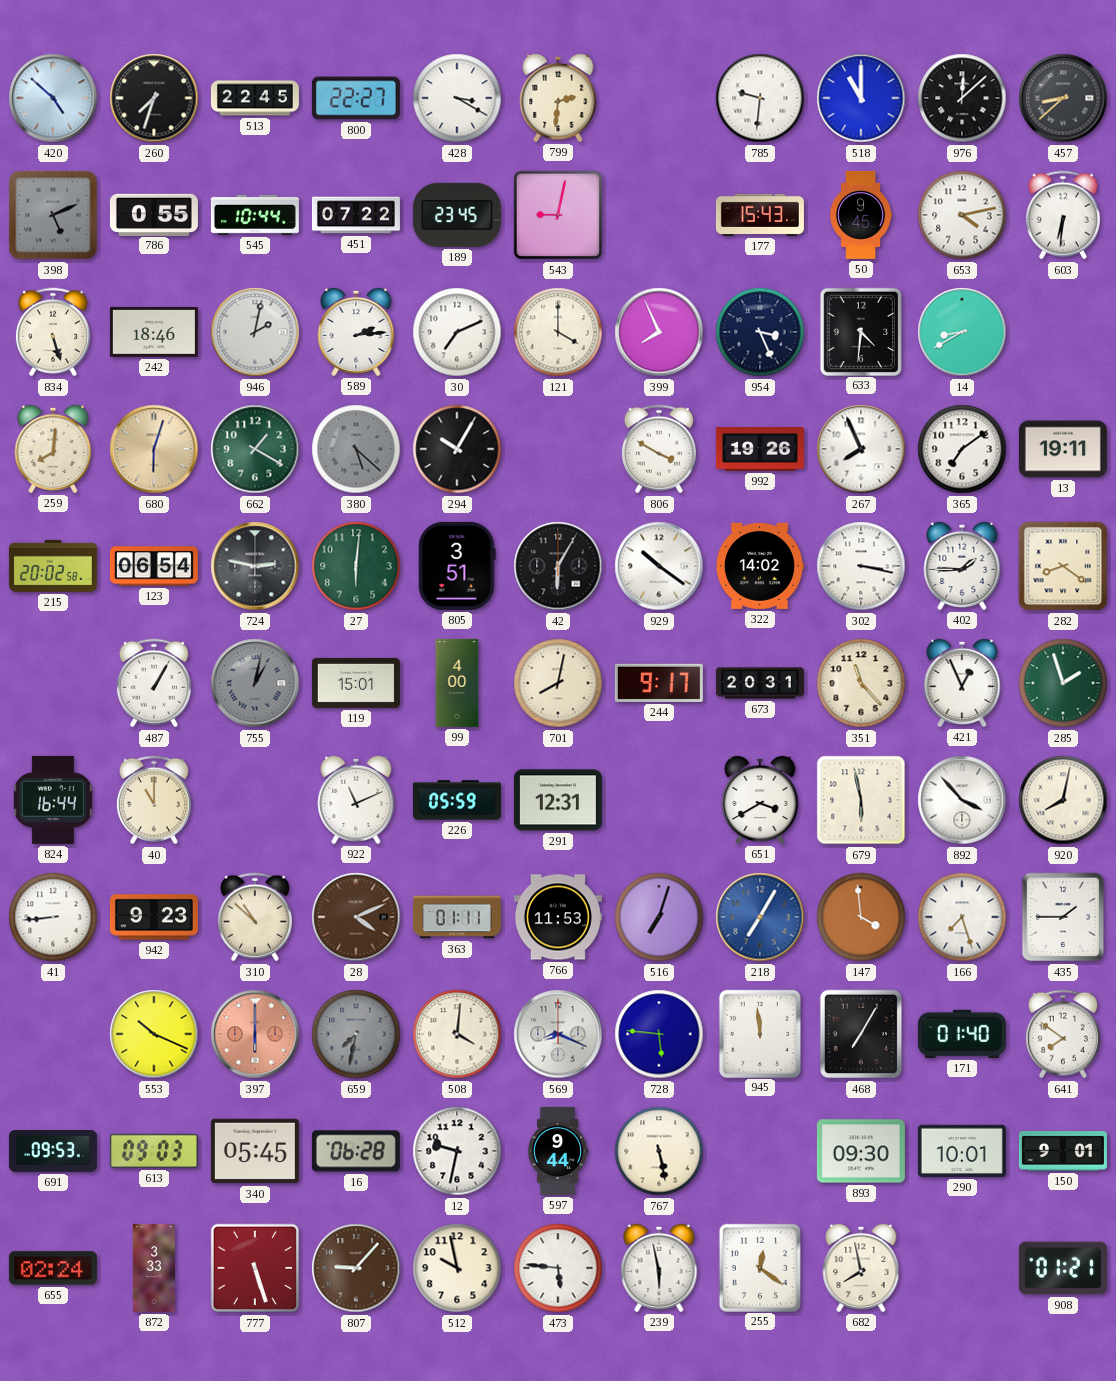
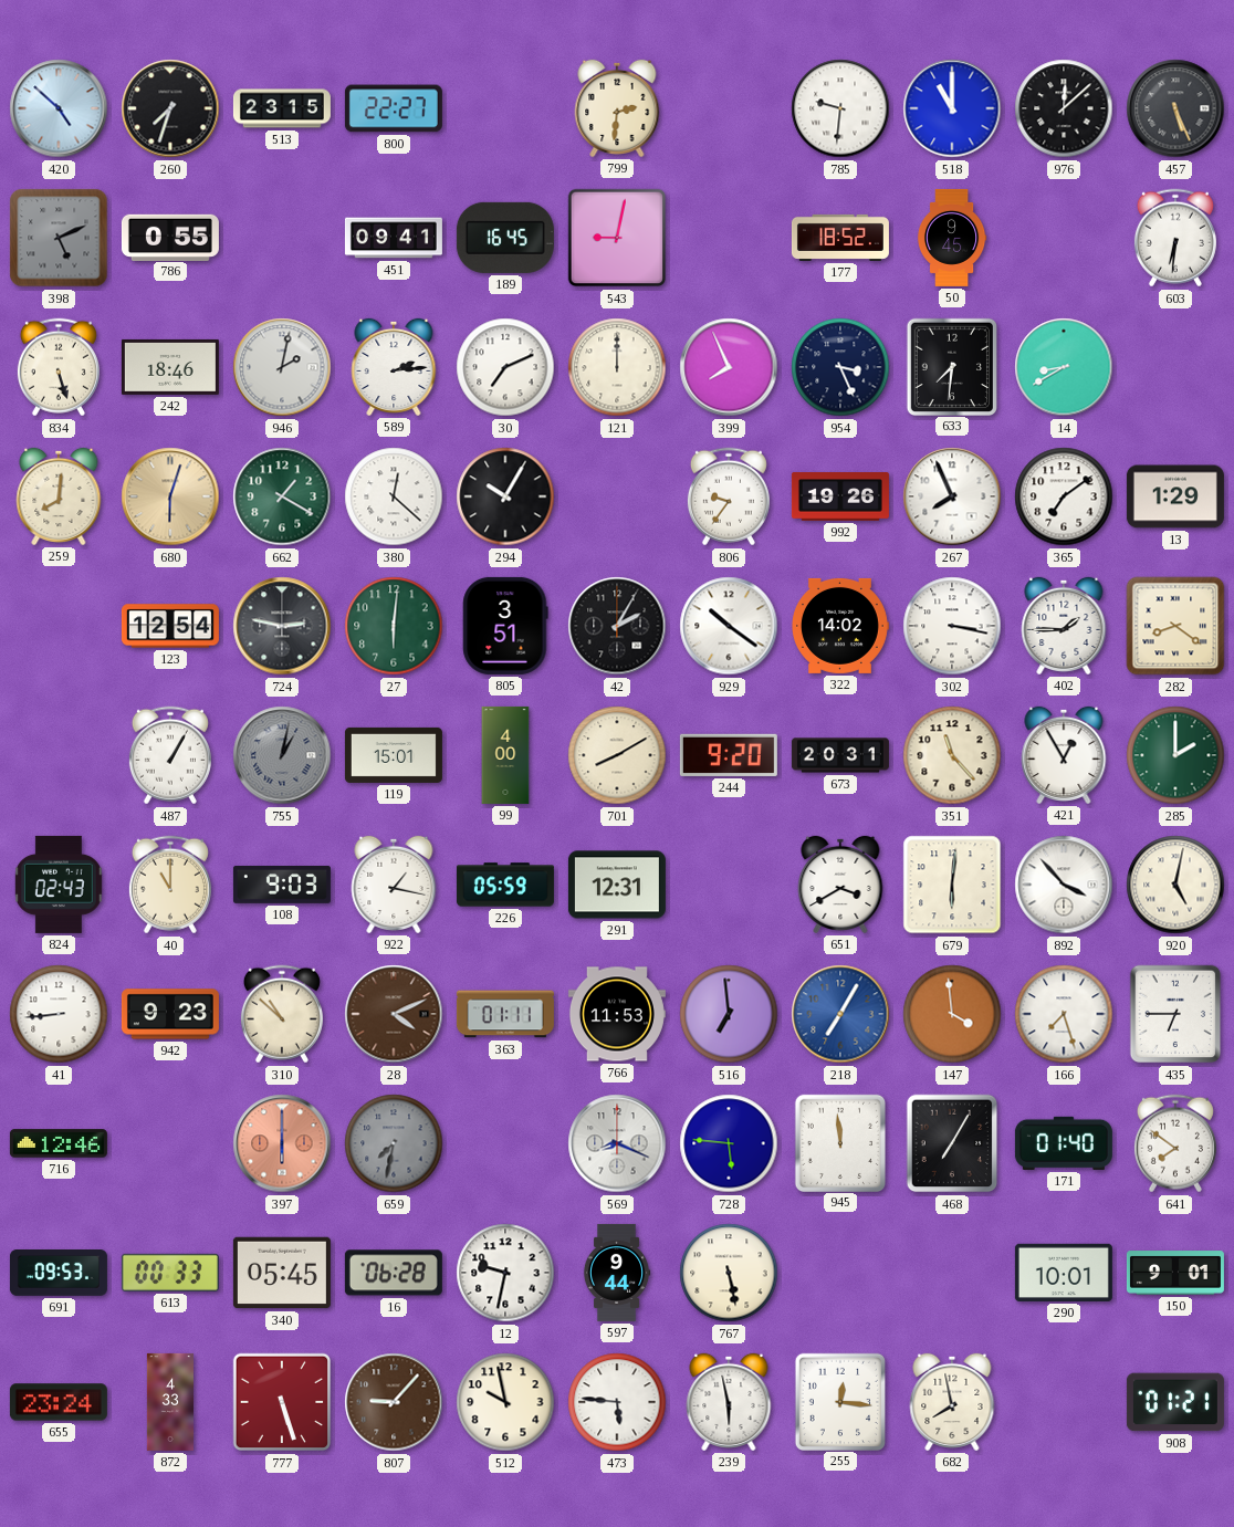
513: 22:45 -> 23:15 (282, 108)
428: 3:20 -> none (457, 98)
457: 8:38 -> 5:26 (1175, 108)
545: 10:44 -> none (255, 215)
451: 07:22 -> 09:41 (394, 238)
189: 23:45 -> 16:45 (505, 238)
177: 15:43 -> 18:52 (840, 238)
653: 4:13 -> none (962, 215)
121: 4:00 -> 12:00 (617, 367)
633: 4:31 -> 7:31 (951, 366)
380: 5:22 -> 12:22 (394, 496)
380 dial: grey -> white (394, 496)
806: 3:50 -> 9:36 (729, 496)
13: 19:11 -> 1:29 (1175, 496)
215: 20:02 -> none (53, 566)
123: 06:54 -> 12:54 (170, 626)
42: 6:05 -> 2:05 (617, 626)
701: 8:02 -> 8:10 (617, 755)
244: 9:17 -> 9:20 (729, 755)
421: 12:56 -> 12:55 (1064, 755)
285: 1:57 -> 2:00 (1175, 755)
824: 16:44 -> 02:43 (59, 885)
108: none -> 9:03 (282, 885)
922: 11:11 -> 1:17 (394, 885)
679: 5:58 -> 6:01 (952, 885)
920: 8:02 -> 5:02 (1175, 885)
516: 7:03 -> 6:59 (729, 1014)
435: 1:45 -> 6:45 (1175, 1014)
716: none -> 12:46 (59, 1143)
553: 10:19 -> none (154, 1034)
508: 4:01 -> none (457, 1034)
613: 09:03 -> 00:33 (170, 1273)
893: 09:30 -> none (861, 1151)
655: 02:24 -> 23:24 (59, 1402)
872: 3:33 -> 4:33 (170, 1402)
255: 12:21 -> 12:16 (839, 1401)
